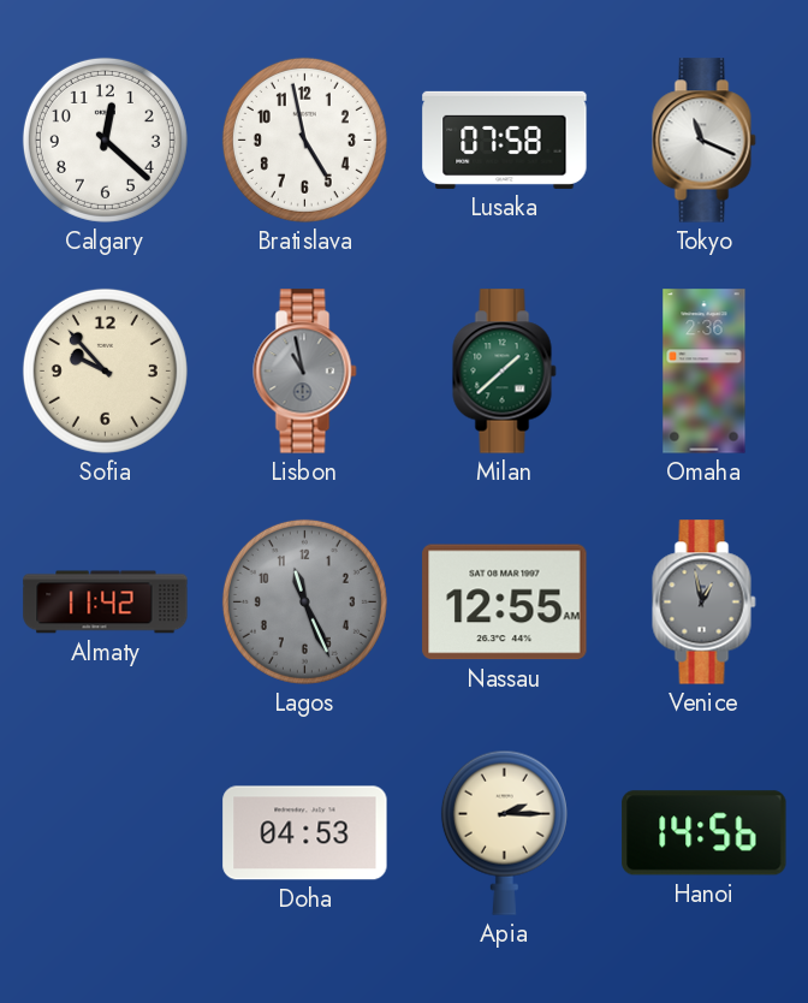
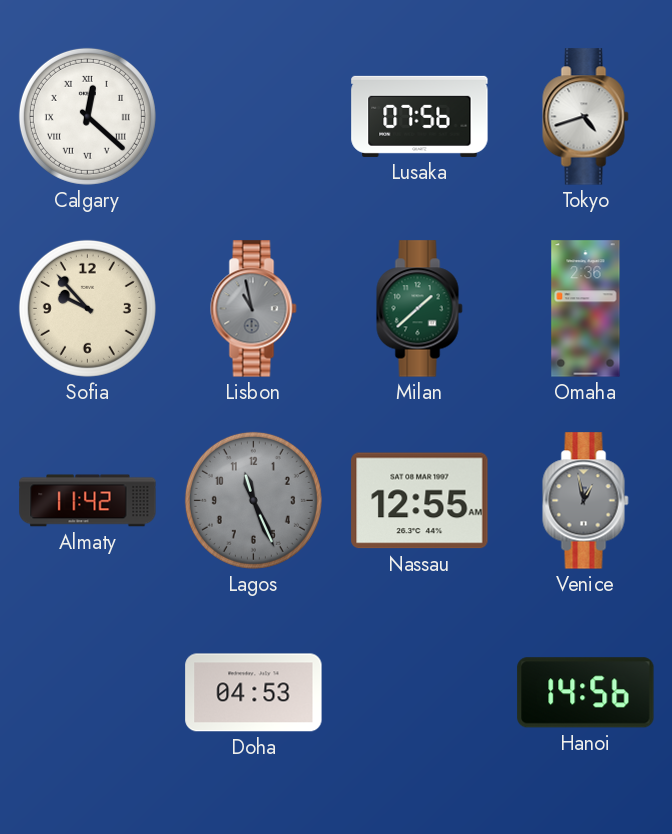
Calgary numerals: Arabic -> Roman (87, 116)
Bratislava: 4:58 -> none (304, 140)
Lusaka: 07:58 -> 07:56 (420, 116)
Tokyo: 11:19 -> 4:42 (586, 117)
Apia: 2:15 -> none (504, 832)
